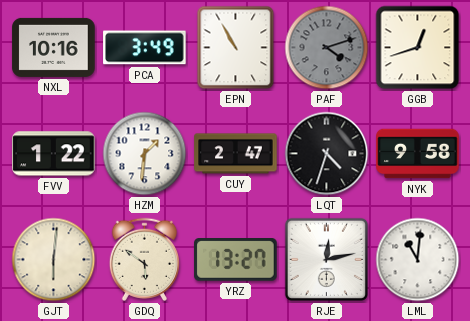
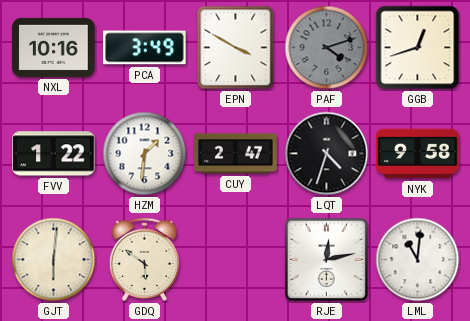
EPN: 10:55 -> 3:50 (236, 48)
YRZ: 13:27 -> none (236, 260)
